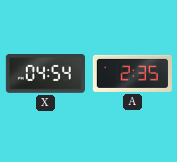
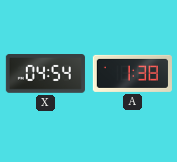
A: 2:35 -> 1:38 (132, 73)
